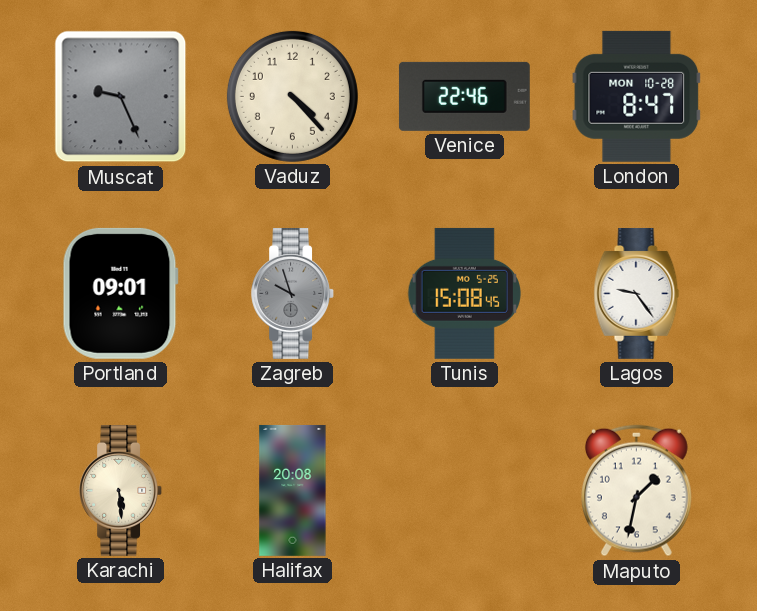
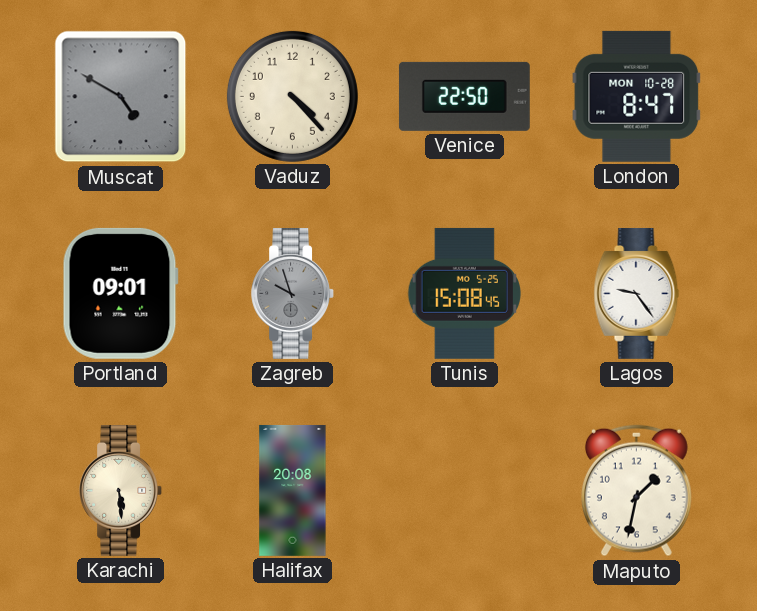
Muscat: 9:26 -> 4:50 (121, 97)
Venice: 22:46 -> 22:50 (464, 96)
